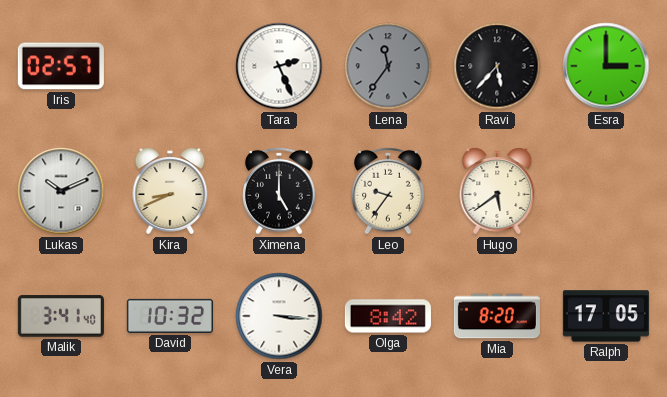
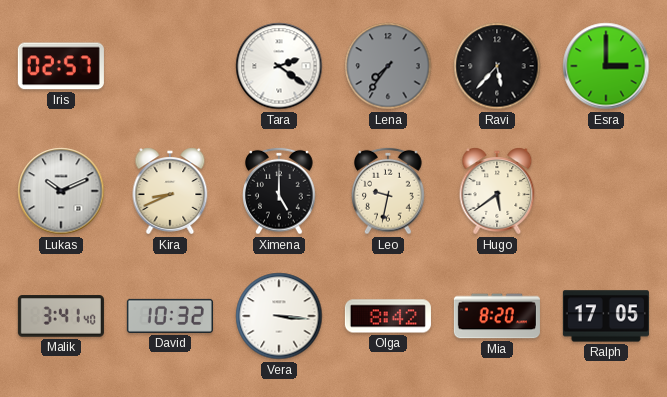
Tara: 2:26 -> 2:21 (279, 66)
Lena: 11:36 -> 7:36 (388, 66)
Leo: 9:36 -> 9:32 (388, 191)
